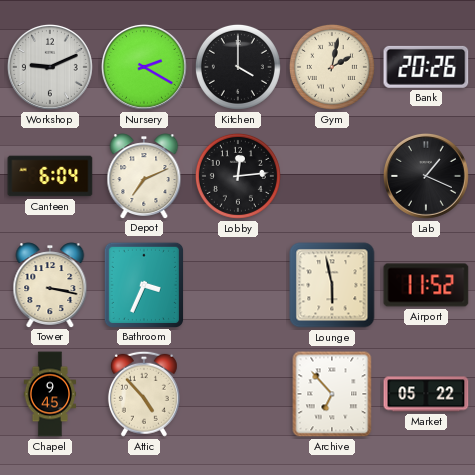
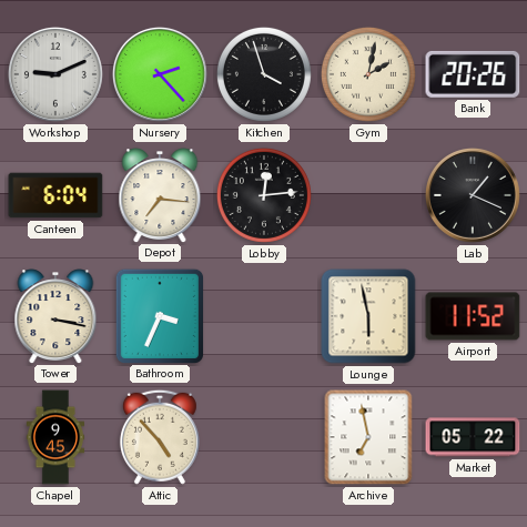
Nursery: 2:20 -> 2:23 (160, 74)
Kitchen: 4:00 -> 3:57 (264, 74)
Depot: 7:11 -> 7:16 (160, 195)
Archive: 6:53 -> 6:58 (368, 437)
